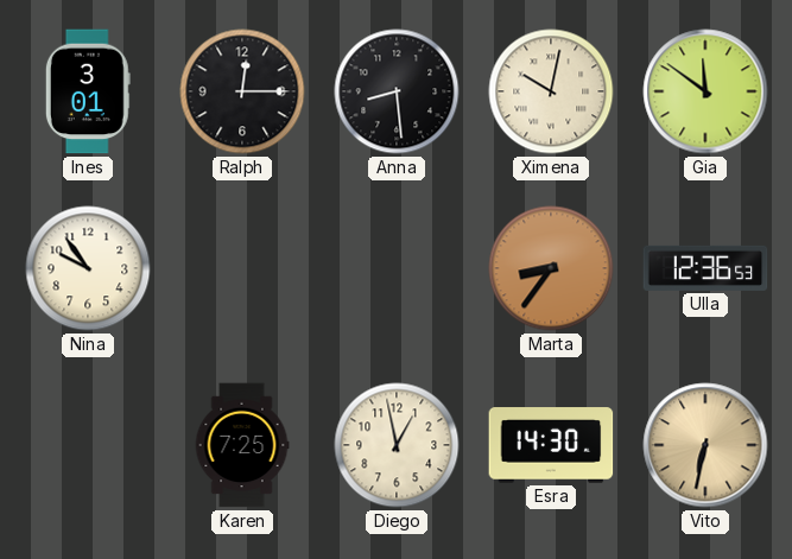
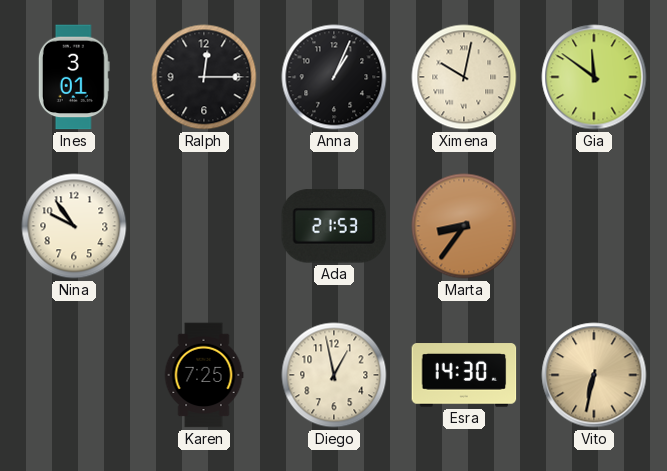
Anna: 8:29 -> 1:04 (334, 77)
Ada: none -> 21:53 (334, 226)
Ulla: 12:36 -> none (705, 268)
